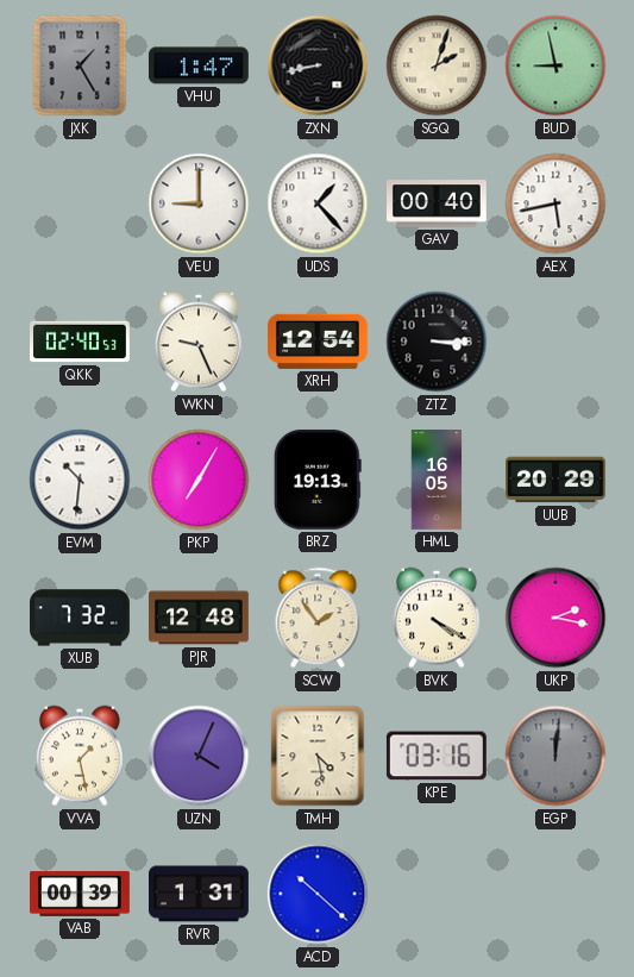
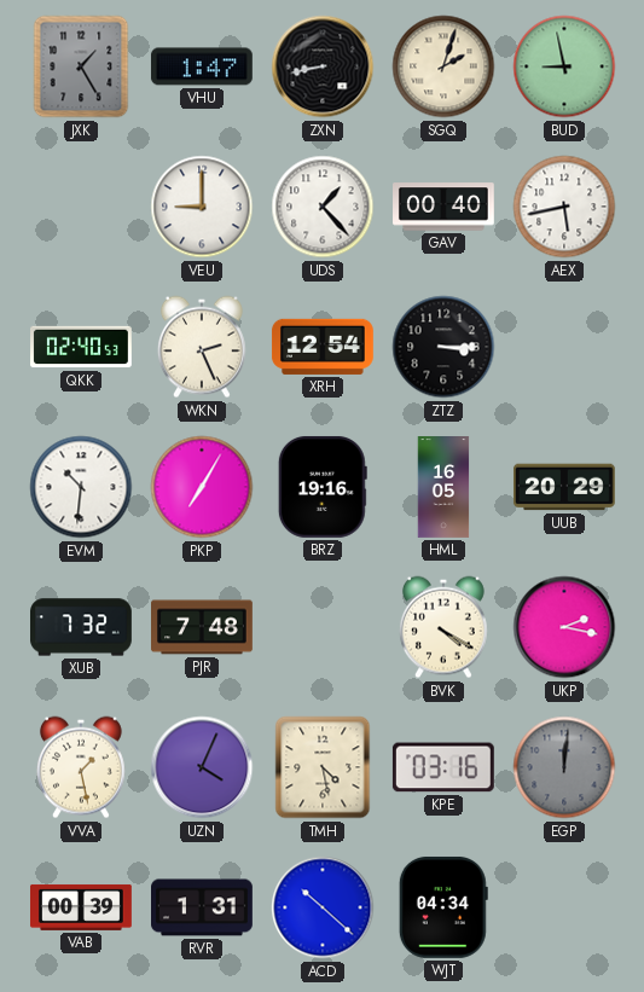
WKN: 9:26 -> 2:26 (202, 347)
BRZ: 19:13 -> 19:16 (323, 487)
PJR: 12:48 -> 7:48 (203, 627)
SCW: 1:54 -> none (318, 618)
WJT: none -> 04:34 (443, 907)
